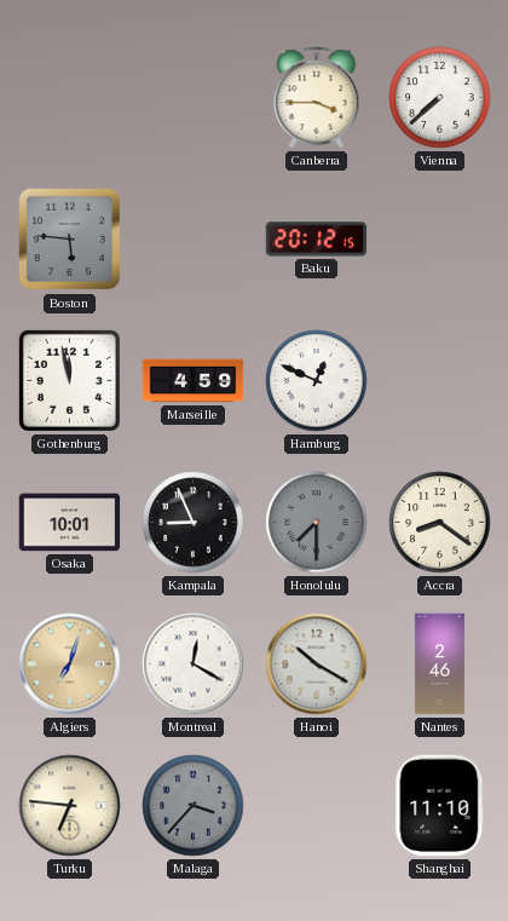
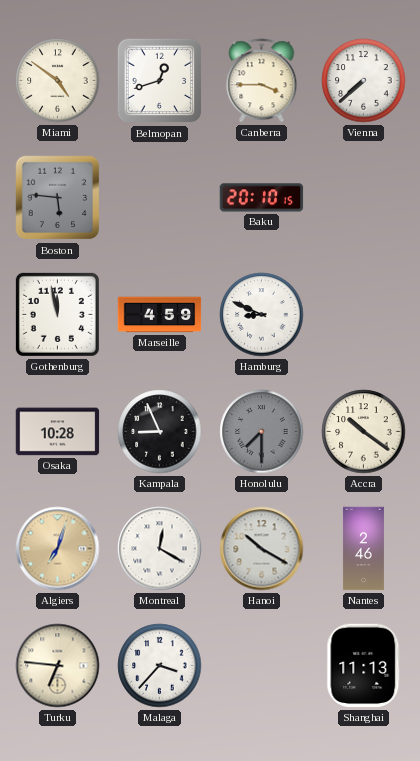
Miami: none -> 4:51 (58, 81)
Belmopan: none -> 12:42 (160, 81)
Baku: 20:12 -> 20:10 (262, 198)
Hamburg: 12:49 -> 8:49 (262, 315)
Osaka: 10:01 -> 10:28 (58, 432)
Accra: 8:21 -> 10:21 (364, 432)
Malaga dial: grey -> white (160, 666)
Shanghai: 11:10 -> 11:13 (364, 666)
